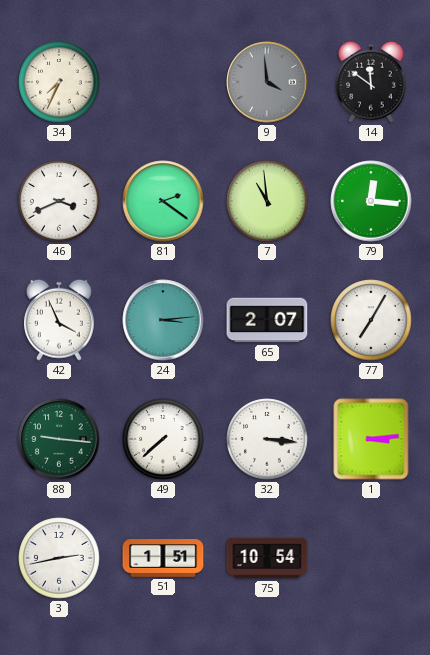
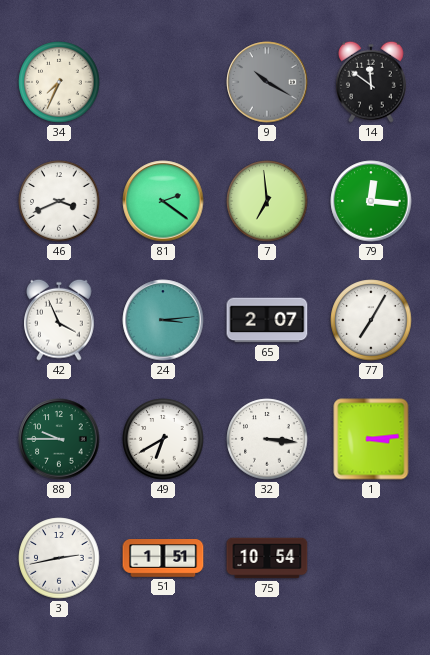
9: 3:59 -> 10:20 (267, 82)
7: 10:59 -> 6:59 (267, 201)
88: 9:16 -> 9:45 (59, 439)
49: 7:38 -> 6:40 (163, 439)
